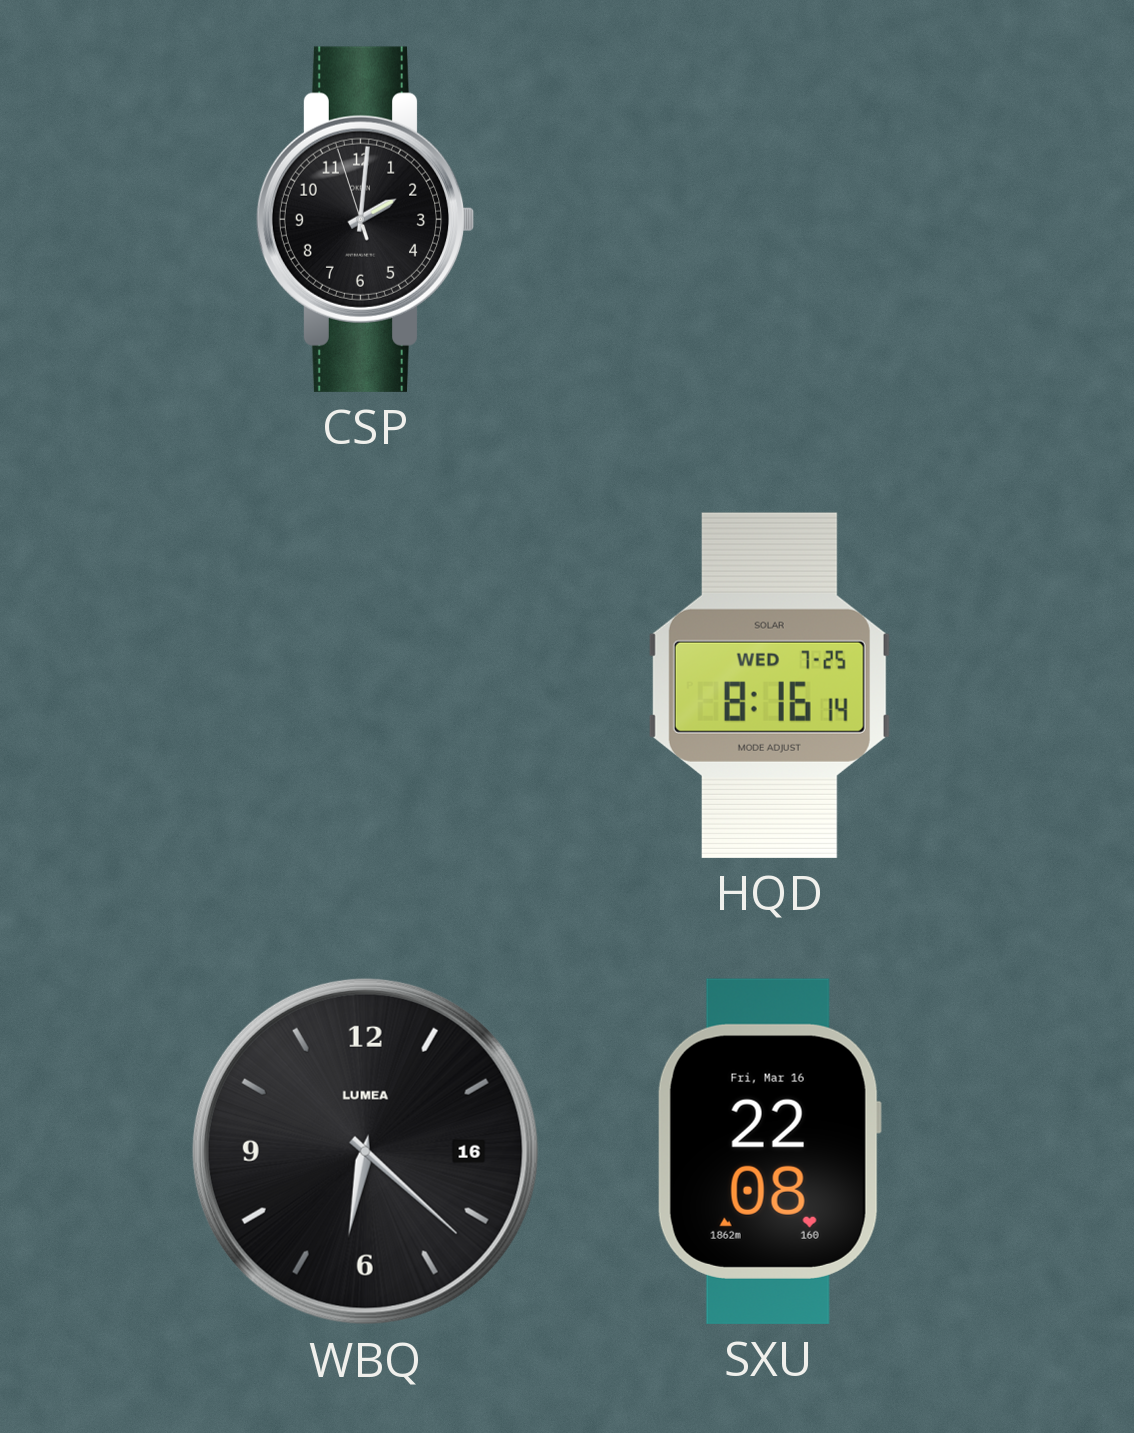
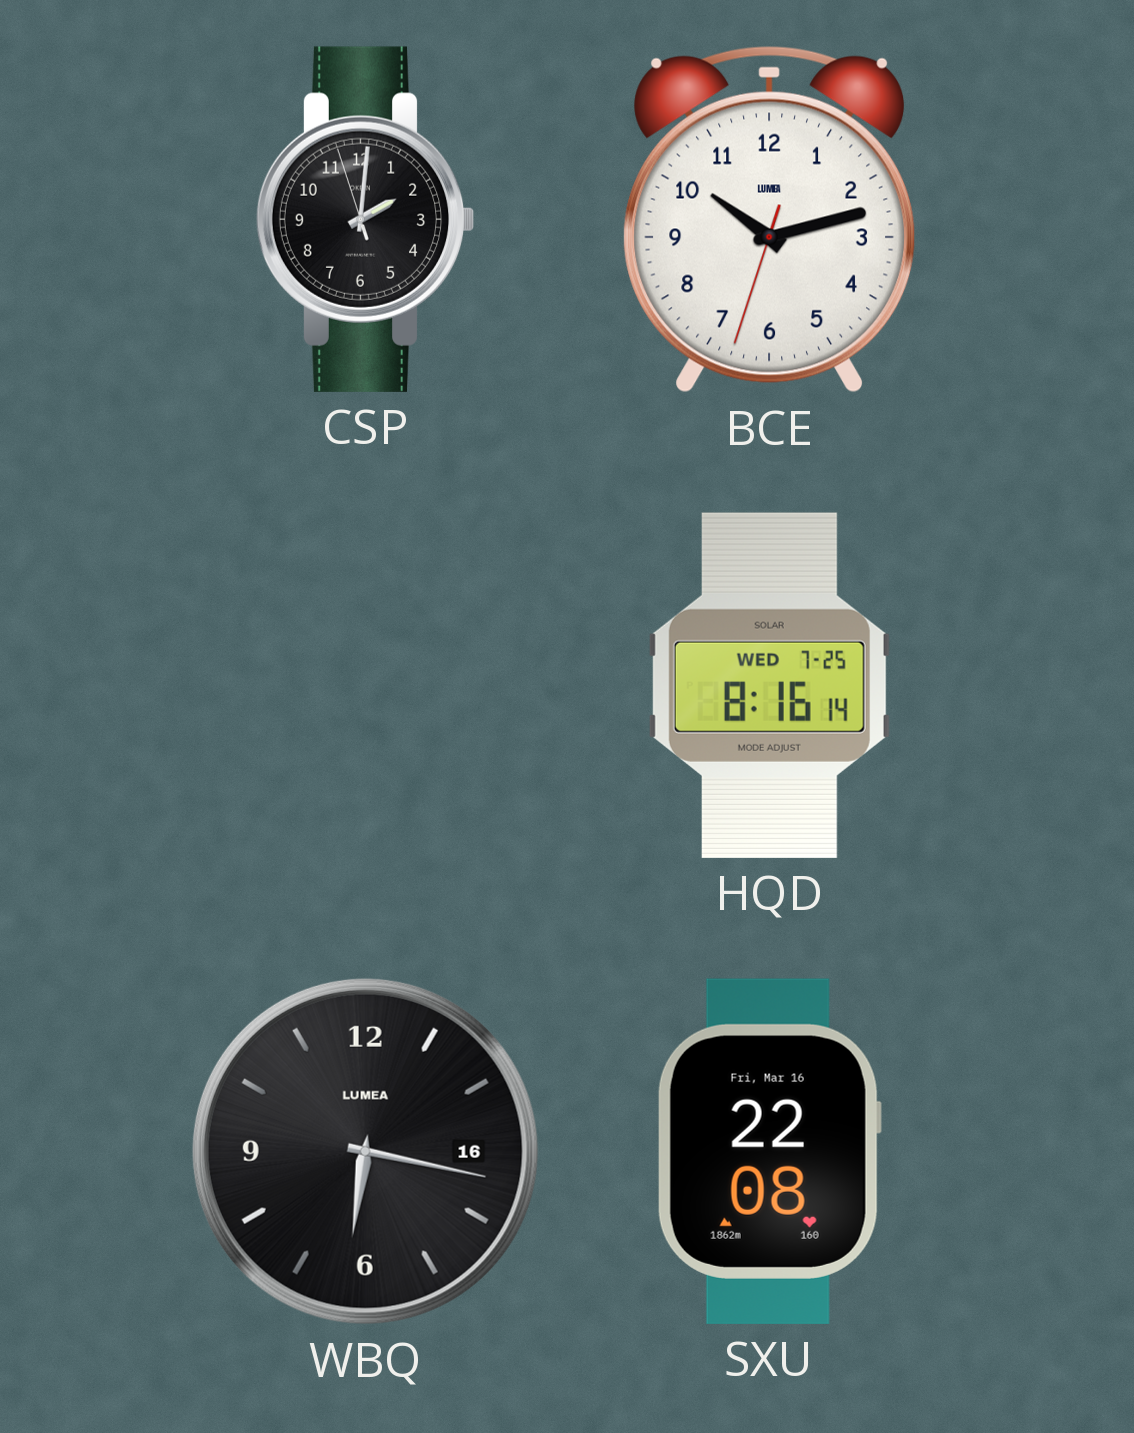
BCE: none -> 10:12 (770, 219)
WBQ: 6:22 -> 6:17 (365, 1151)
